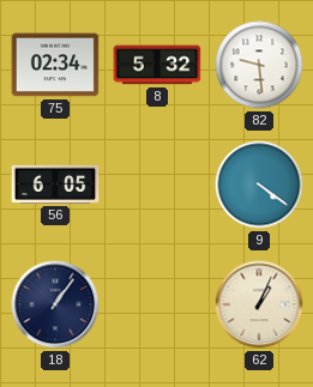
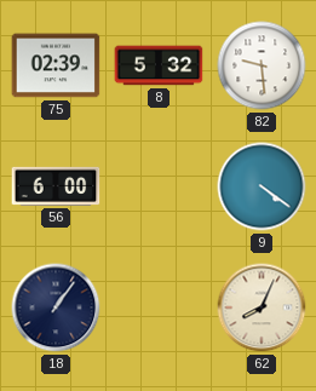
75: 02:34 -> 02:39 (56, 65)
56: 6:05 -> 6:00 (56, 186)
62: 1:04 -> 8:04 (262, 307)
